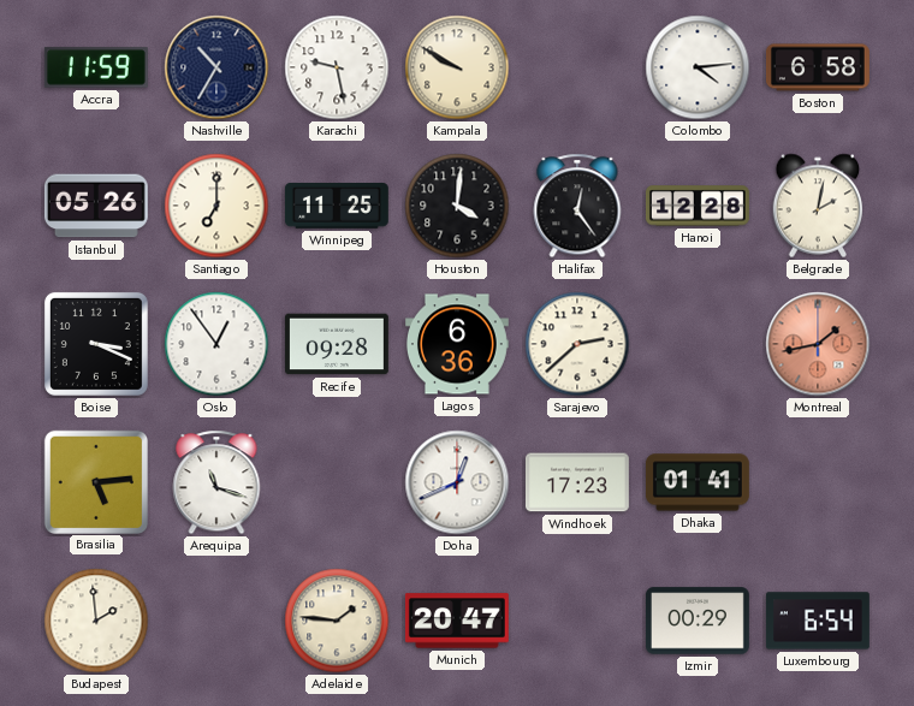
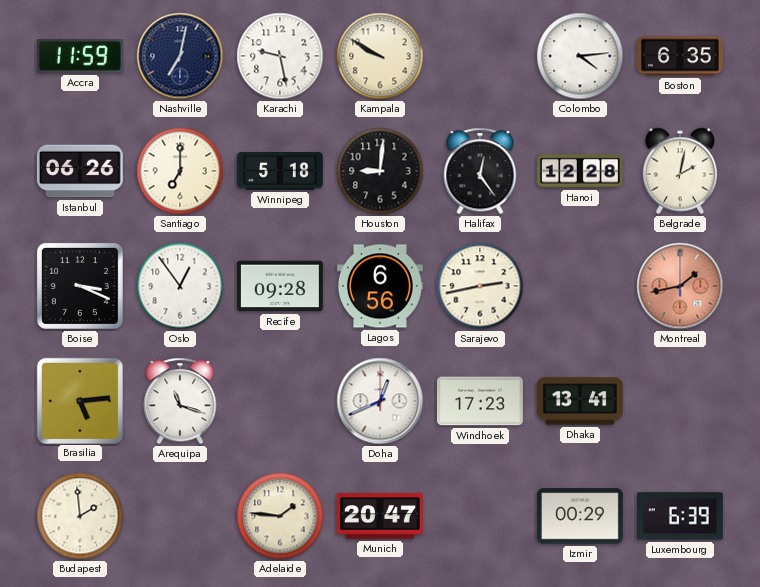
Nashville: 10:35 -> 7:02 (180, 56)
Boston: 6:58 -> 6:35 (680, 56)
Istanbul: 05:26 -> 06:26 (80, 171)
Winnipeg: 11:25 -> 5:18 (280, 172)
Houston: 4:01 -> 9:01 (380, 171)
Lagos: 6:36 -> 6:56 (380, 286)
Sarajevo: 2:38 -> 2:43 (480, 286)
Dhaka: 01:41 -> 13:41 (580, 401)
Luxembourg: 6:54 -> 6:39 (680, 516)
